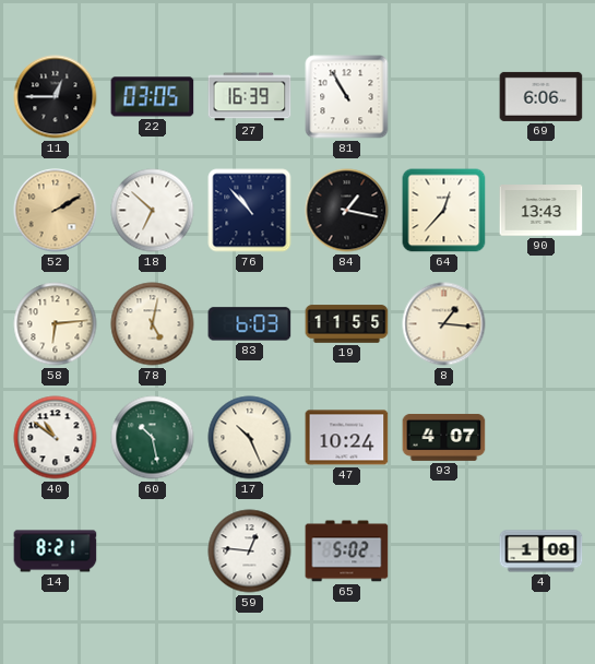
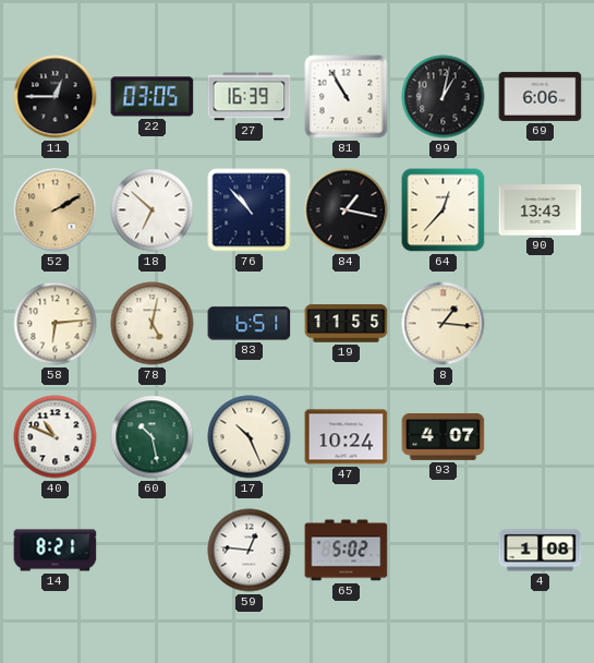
99: none -> 1:02 (444, 97)
83: 6:03 -> 6:51 (250, 324)
40: 10:51 -> 10:49 (56, 437)
